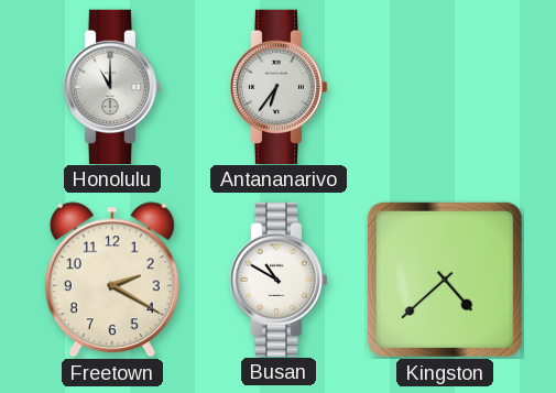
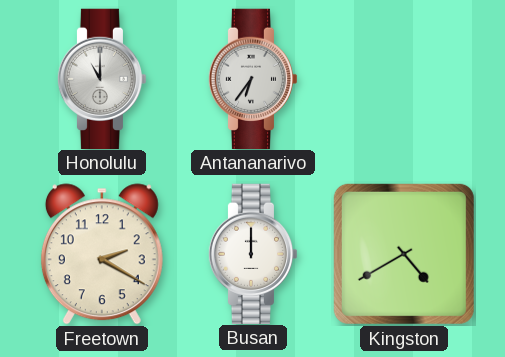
Busan: 10:50 -> 12:00 (253, 253)
Kingston: 4:38 -> 4:40 (404, 254)
